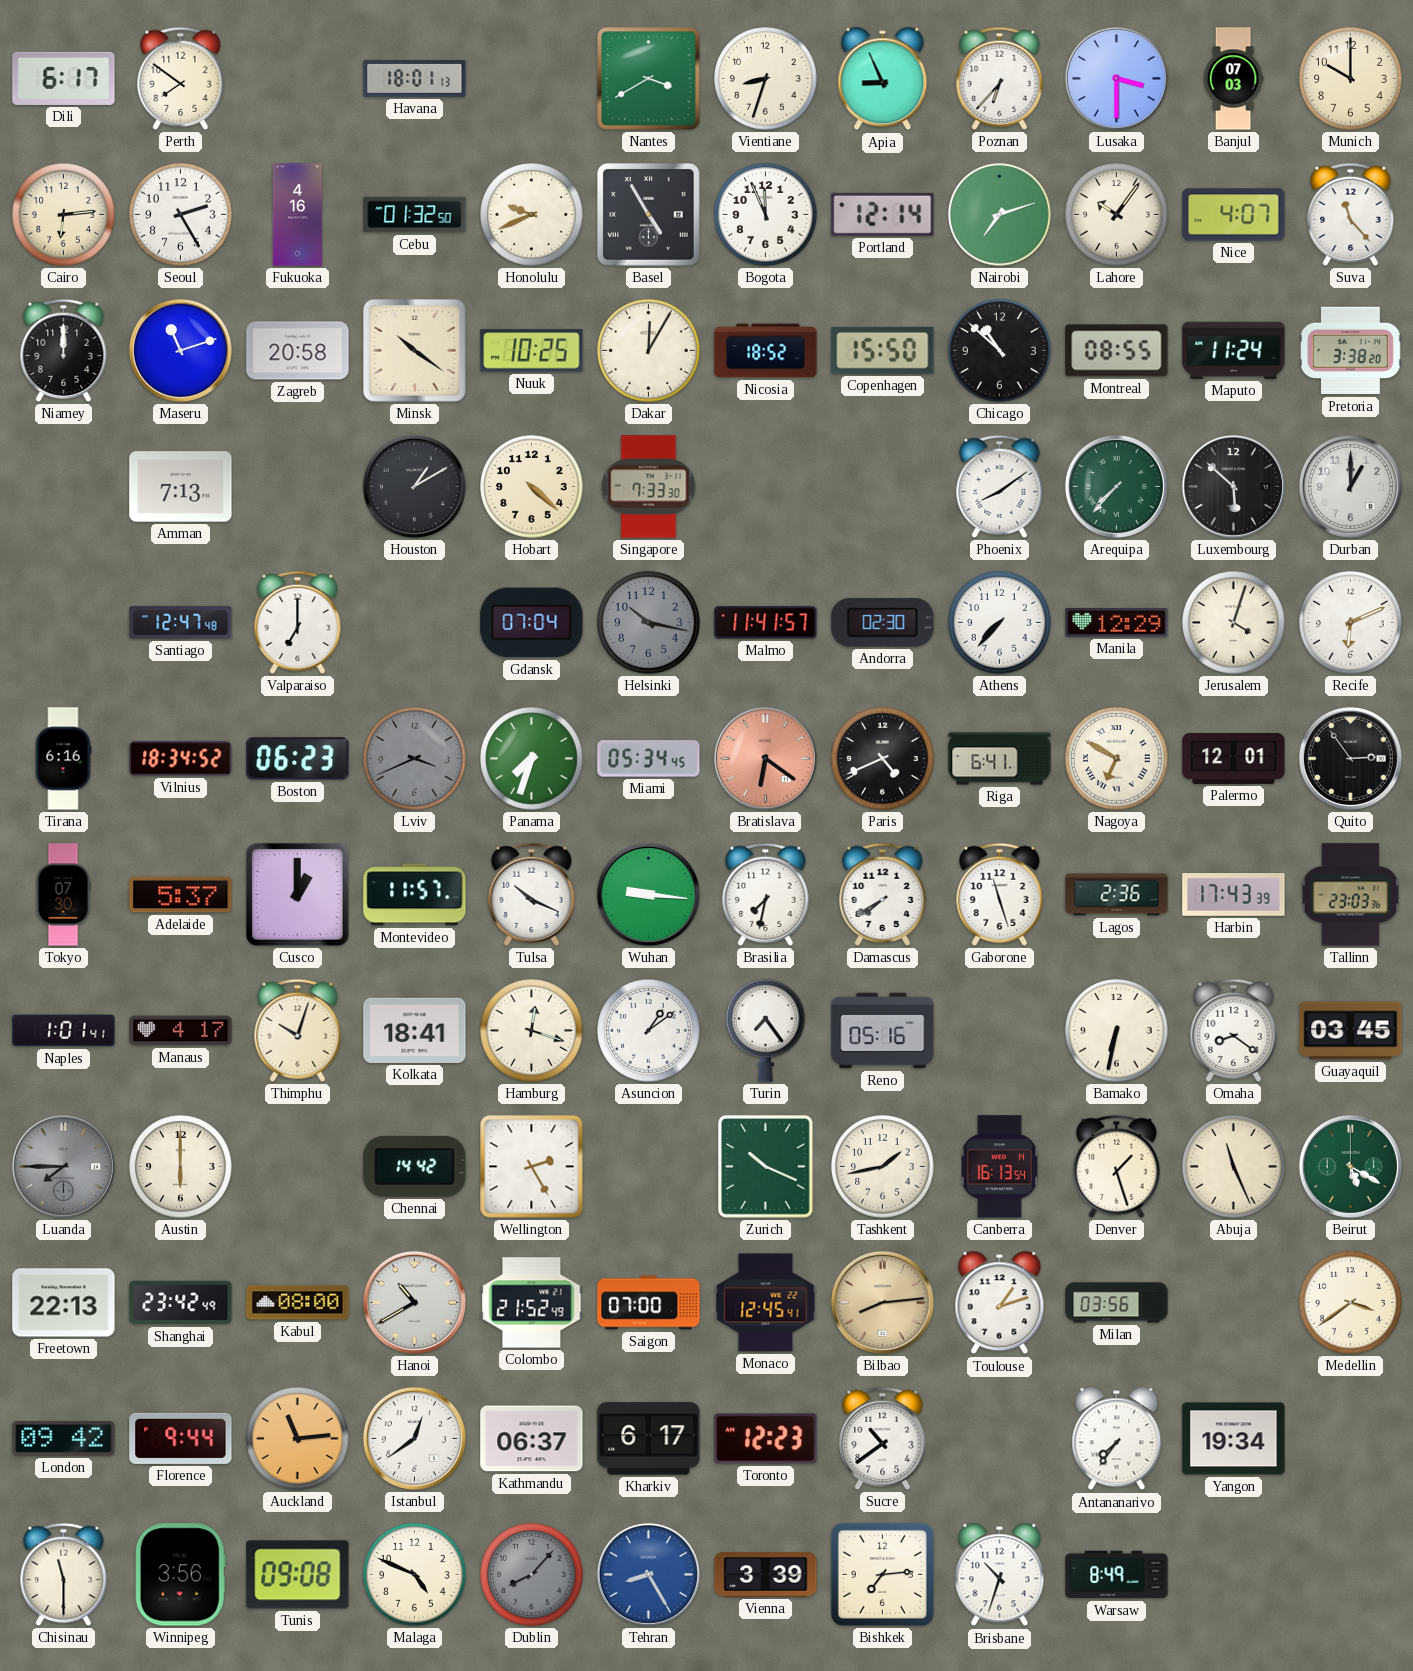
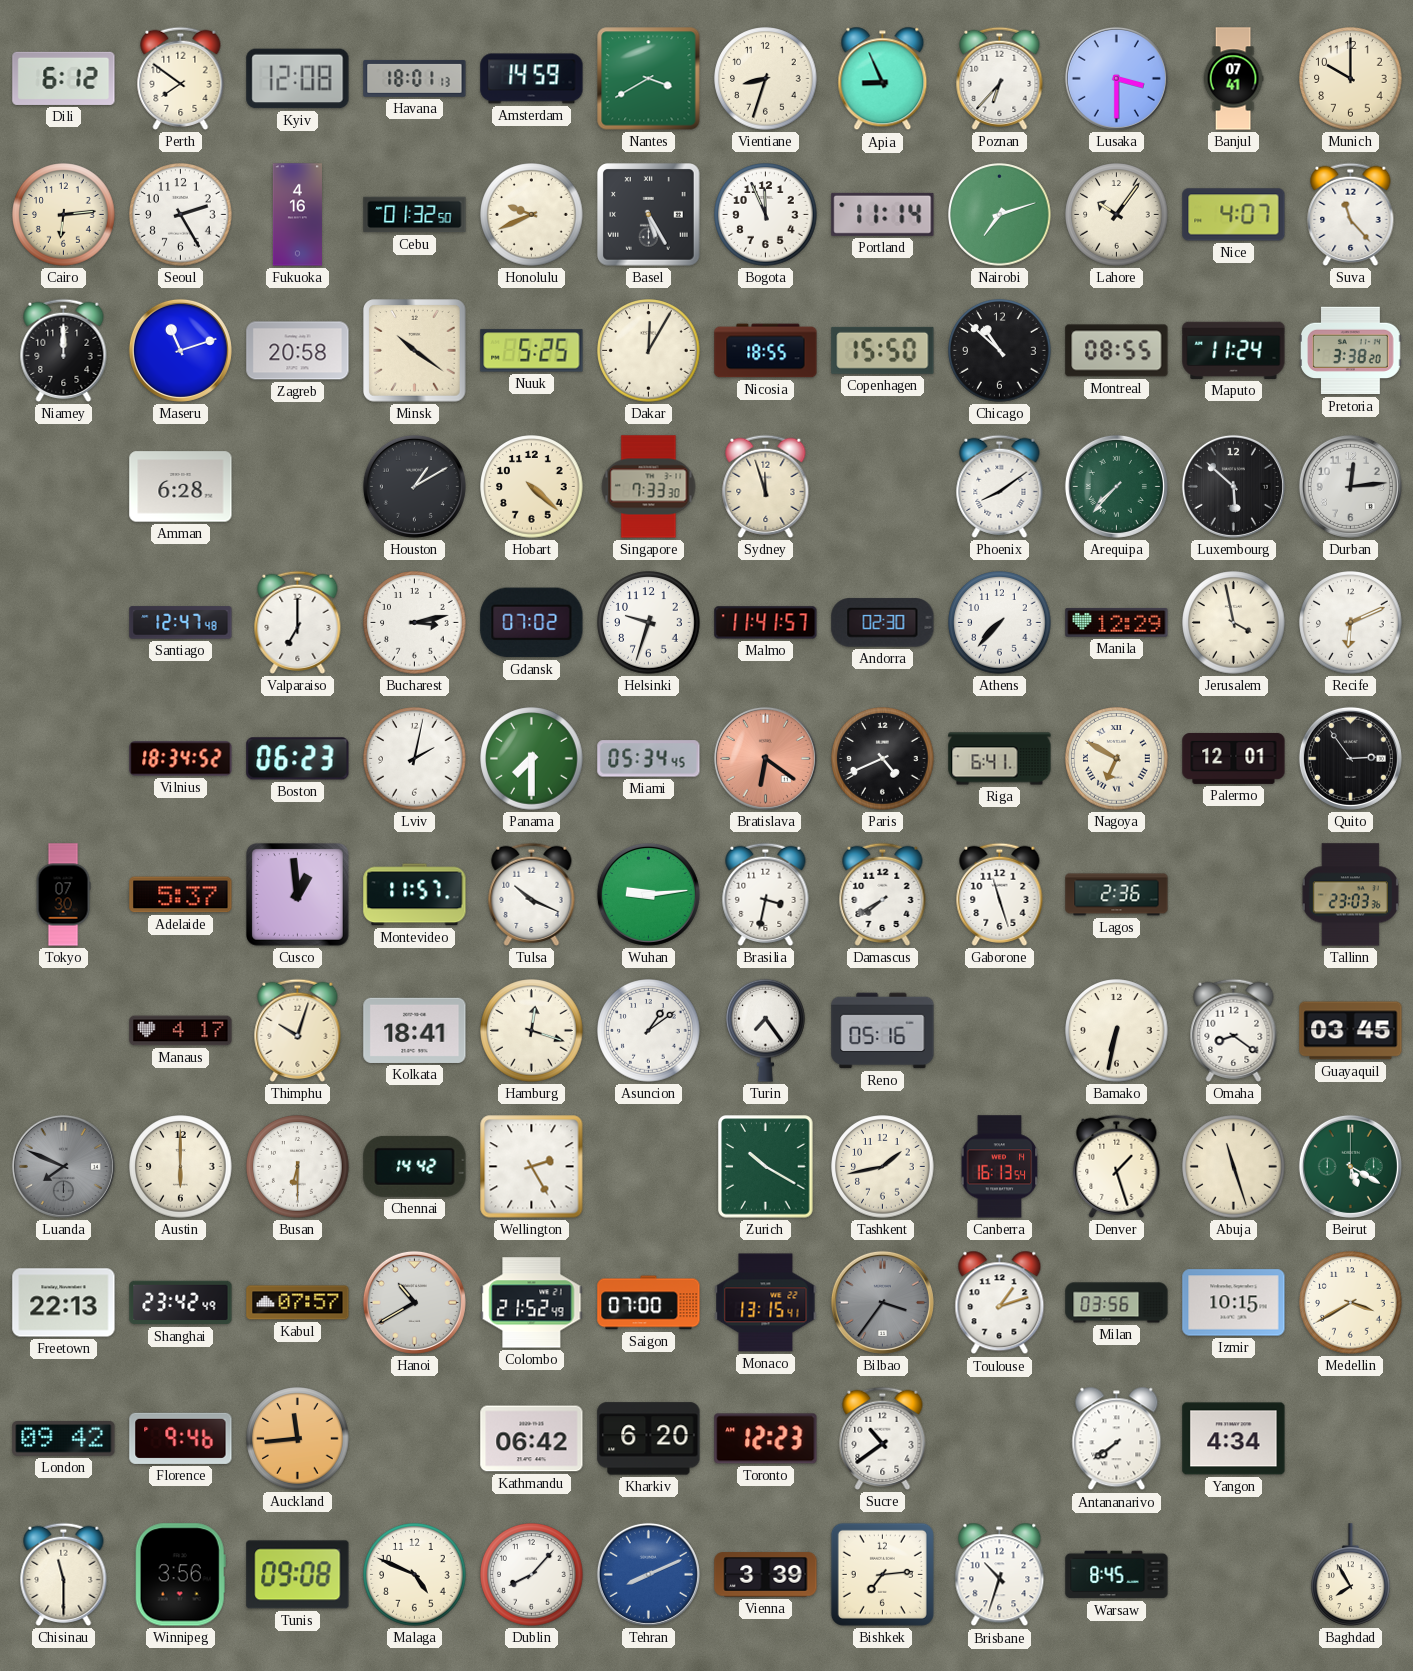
Dili: 6:17 -> 6:12 (64, 78)
Kyiv: none -> 12:08 (298, 79)
Amsterdam: none -> 14:59 (532, 79)
Banjul: 07:03 -> 07:41 (1233, 79)
Basel: 4:55 -> 5:25 (649, 215)
Portland: 12:14 -> 11:14 (883, 214)
Nuuk: 10:25 -> 5:25 (532, 351)
Nicosia: 18:52 -> 18:55 (766, 351)
Amman: 7:13 -> 6:28 (181, 487)
Sydney: none -> 11:57 (766, 486)
Durban: 1:00 -> 12:14 (1350, 486)
Bucharest: none -> 3:13 (415, 623)
Gdansk: 07:04 -> 07:02 (532, 623)
Helsinki: 10:17 -> 9:33 (649, 623)
Helsinki dial: grey -> white (649, 623)
Jerusalem: 4:03 -> 3:58 (1234, 623)
Tirana: 6:16 -> none (63, 759)
Lviv: 3:41 -> 2:02 (415, 759)
Lviv dial: grey -> white (415, 759)
Panama: 7:33 -> 7:30 (532, 759)
Cusco: 1:00 -> 12:59 (298, 895)
Wuhan: 9:16 -> 9:14 (648, 894)
Brasilia: 7:32 -> 3:32 (766, 894)
Harbin: 17:43 -> none (1234, 895)
Naples: 1:01 -> none (64, 1031)
Luanda: 7:45 -> 7:49 (63, 1166)
Busan: none -> 6:30 (298, 1167)
Zurich: 10:19 -> 10:20 (766, 1167)
Abuja: 11:26 -> 11:27 (1234, 1167)
Kabul: 08:00 -> 07:57 (298, 1303)
Monaco: 12:45 -> 13:15 (766, 1303)
Bilbao: 8:14 -> 3:36 (882, 1302)
Bilbao dial: champagne -> grey (882, 1302)
Izmir: none -> 10:15 (1234, 1303)
Medellin: 3:39 -> 3:40 (1351, 1303)
Florence: 9:44 -> 9:46 (181, 1438)
Auckland: 11:14 -> 11:44 (298, 1439)
Istanbul: 12:39 -> none (414, 1438)
Kathmandu: 06:37 -> 06:42 (532, 1439)
Kharkiv: 6:17 -> 6:20 (649, 1439)
Antananarivo: 7:36 -> 7:39 (1117, 1439)
Yangon: 19:34 -> 4:34 (1234, 1439)
Dublin dial: grey -> white (532, 1575)
Tehran: 8:25 -> 8:11 (648, 1574)
Warsaw: 8:49 -> 8:45 (1117, 1575)
Baghdad: none -> 7:55 (1351, 1575)
